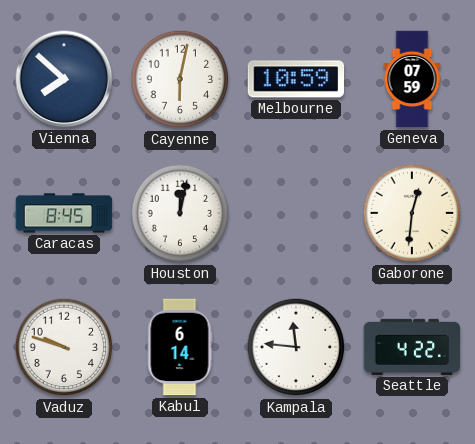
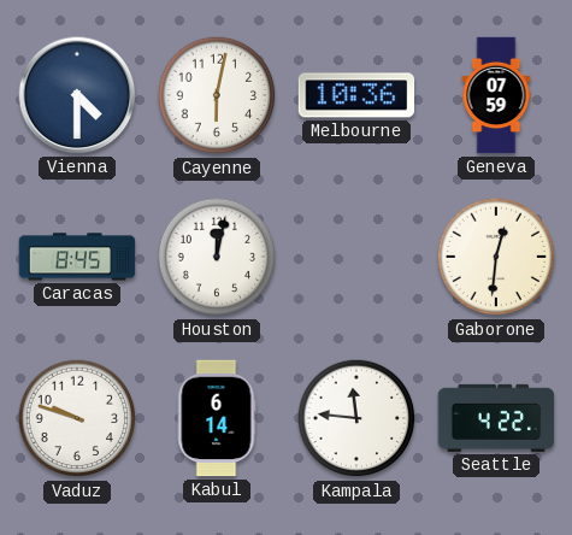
Vienna: 7:52 -> 4:30 (77, 95)
Melbourne: 10:59 -> 10:36 (356, 95)
